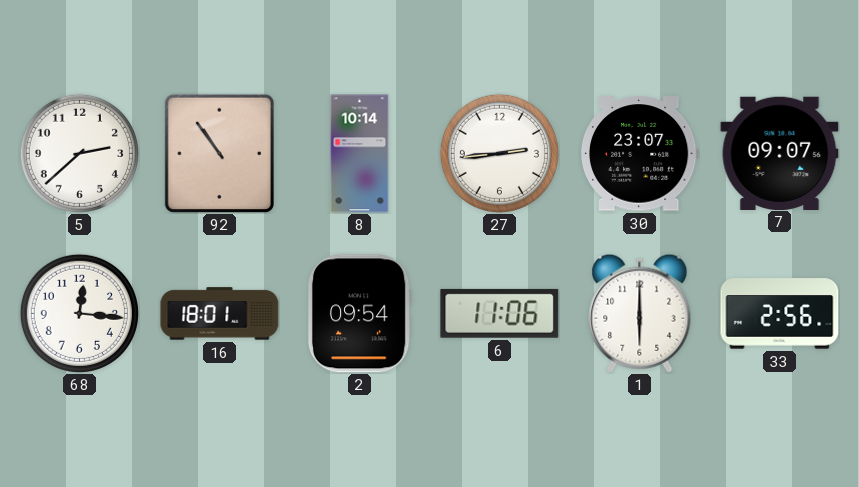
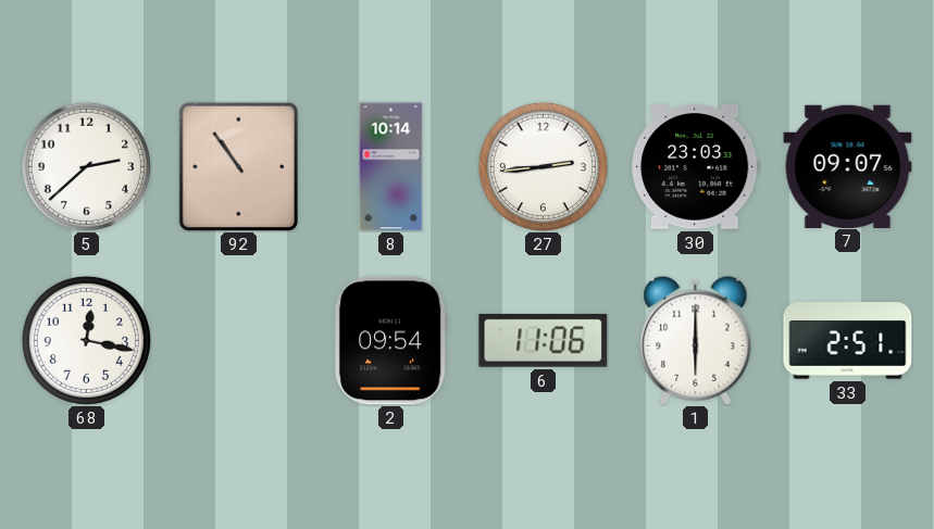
30: 23:07 -> 23:03 (695, 167)
68: 12:16 -> 12:17 (86, 340)
16: 18:01 -> none (220, 314)
33: 2:56 -> 2:51 (848, 341)
